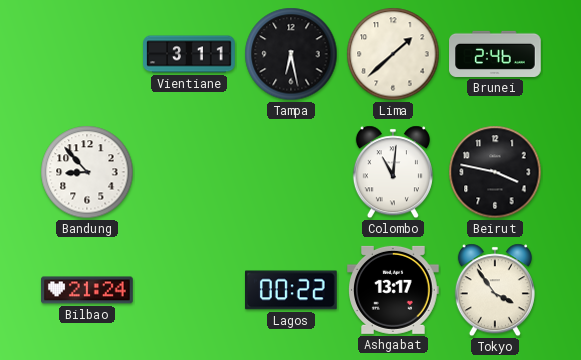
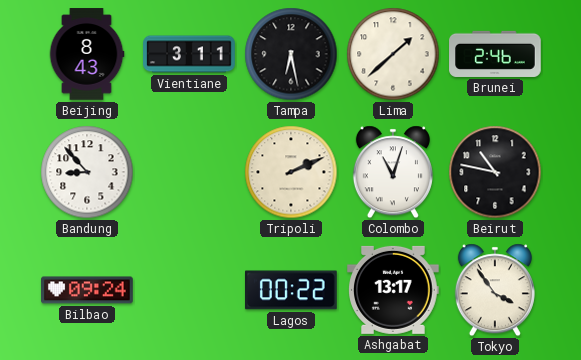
Beijing: none -> 8:43 (87, 54)
Tripoli: none -> 2:11 (291, 172)
Colombo: 11:01 -> 11:03 (393, 172)
Beirut: 3:47 -> 10:47 (495, 172)
Bilbao: 21:24 -> 09:24 (87, 290)
